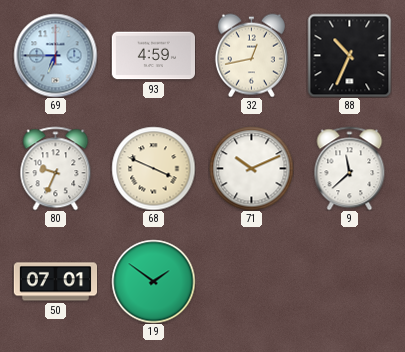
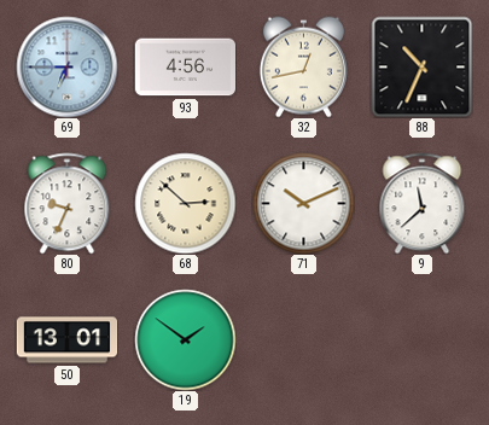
93: 4:59 -> 4:56 (185, 68)
68: 3:49 -> 2:52 (185, 203)
50: 07:01 -> 13:01 (66, 340)
